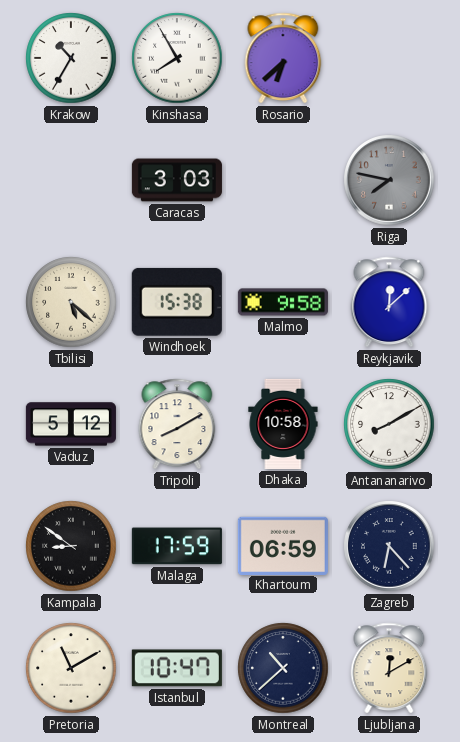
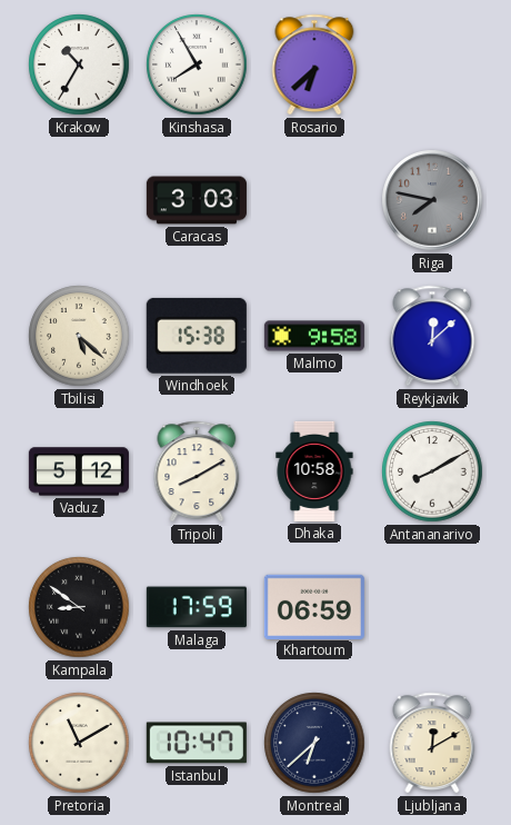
Zagreb: 6:23 -> none (389, 546)
Montreal: 10:38 -> 6:38 (314, 743)
